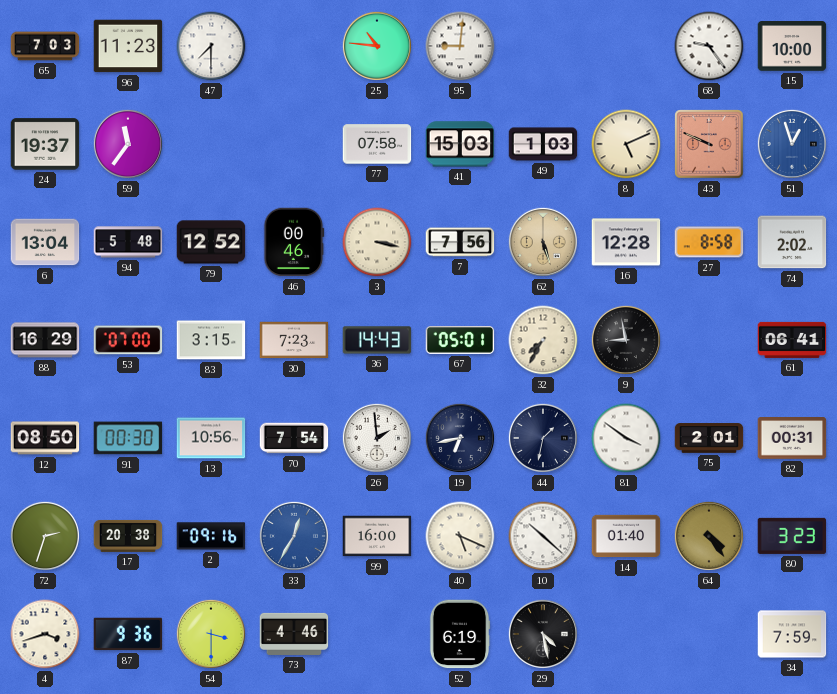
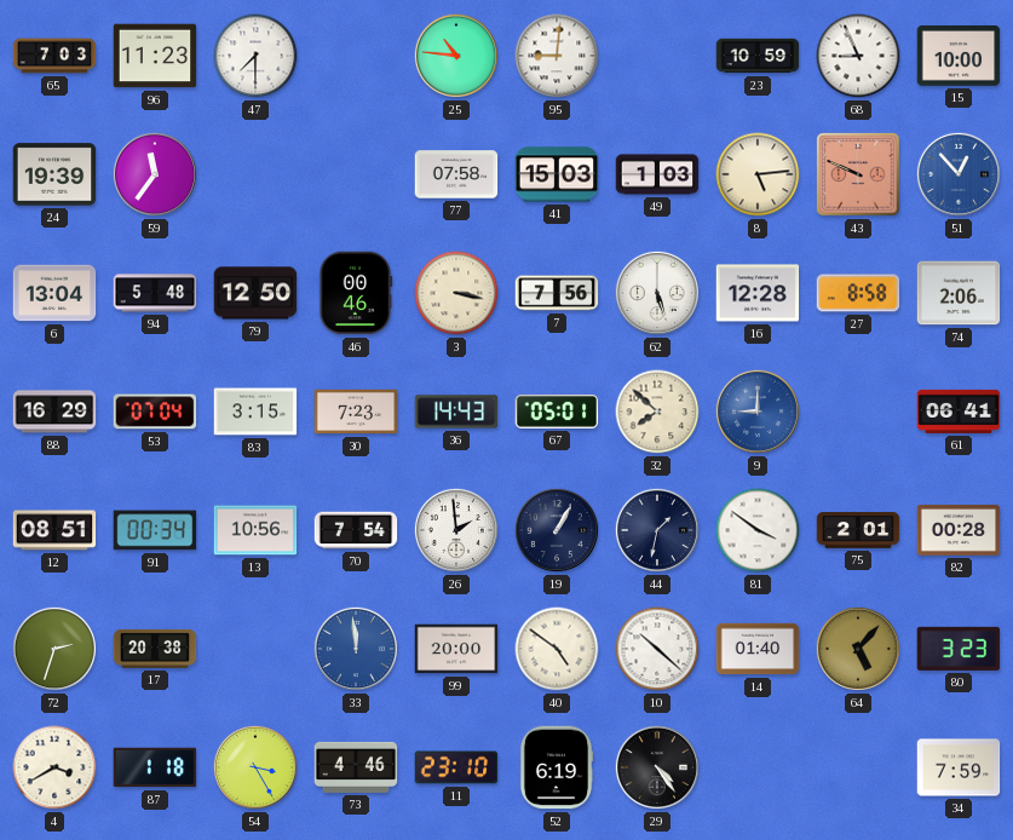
23: none -> 10:59 (758, 56)
68: 9:24 -> 8:56 (858, 56)
24: 19:37 -> 19:39 (54, 174)
8: 5:11 -> 5:14 (758, 174)
51: 12:57 -> 12:53 (959, 174)
79: 12:52 -> 12:50 (255, 293)
62 dial: champagne -> white (657, 293)
74: 2:02 -> 2:06 (959, 293)
53: 07:00 -> 07:04 (155, 412)
32: 7:35 -> 7:52 (657, 412)
9: 8:58 -> 9:00 (758, 412)
9 dial: black -> blue (758, 412)
12: 08:50 -> 08:51 (54, 530)
91: 00:30 -> 00:34 (155, 530)
19: 6:43 -> 1:05 (557, 530)
82: 00:31 -> 00:28 (959, 531)
2: 09:16 -> none (211, 536)
33: 12:35 -> 11:59 (356, 649)
99: 16:00 -> 20:00 (456, 649)
40: 5:19 -> 4:51 (557, 649)
64: 4:24 -> 5:07 (858, 649)
4: 3:42 -> 3:40 (54, 767)
87: 9:36 -> 1:18 (155, 767)
54: 3:30 -> 3:25 (255, 767)
11: none -> 23:10 (456, 767)
29: 4:28 -> 4:24 (657, 767)
